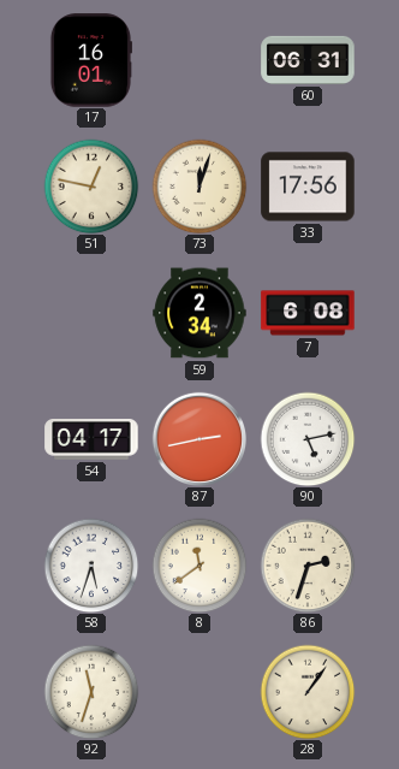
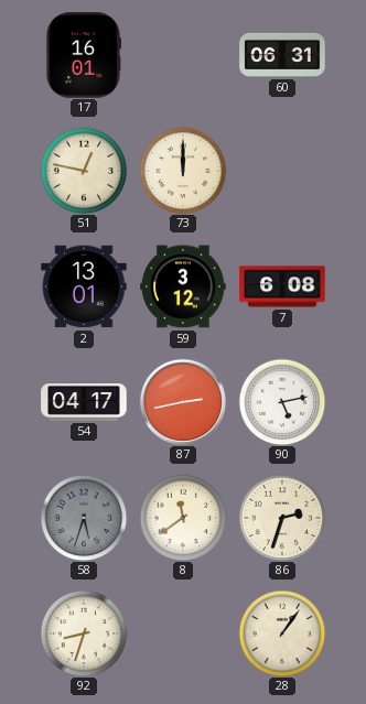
73: 12:03 -> 12:00 (183, 171)
33: 17:56 -> none (308, 187)
2: none -> 13:01 (84, 286)
59: 2:34 -> 3:12 (183, 286)
58 dial: white -> grey (84, 518)
92: 11:33 -> 8:33 (84, 633)
